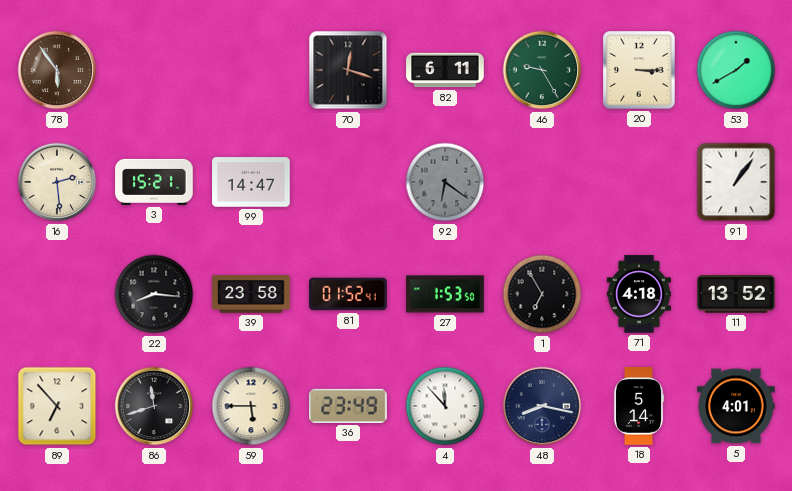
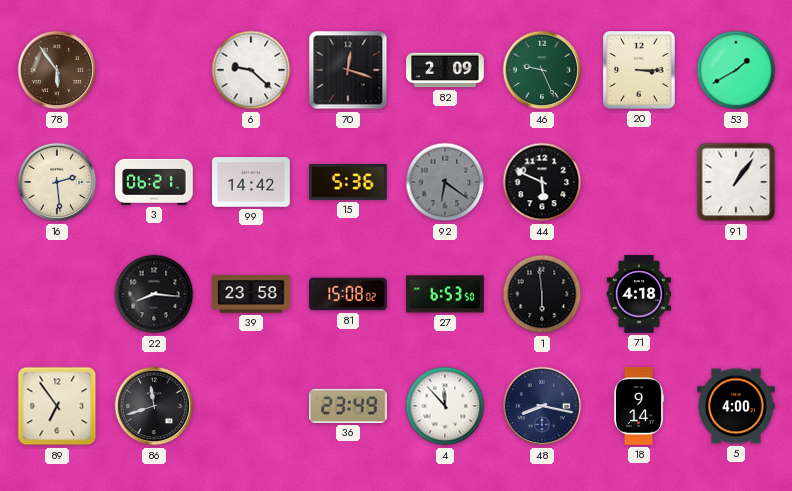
6: none -> 9:22 (251, 70)
82: 6:11 -> 2:09 (445, 70)
46: 9:25 -> 9:26 (542, 70)
3: 15:21 -> 06:21 (154, 182)
99: 14:47 -> 14:42 (251, 182)
15: none -> 5:36 (348, 183)
44: none -> 5:49 (542, 182)
81: 01:52 -> 15:08 (348, 294)
27: 1:53 -> 6:53 (445, 294)
1: 6:55 -> 5:59 (542, 294)
11: 13:52 -> none (736, 294)
89: 6:53 -> 6:54 (57, 406)
59: 5:45 -> none (251, 406)
18: 5:14 -> 9:14 (639, 406)
5: 4:01 -> 4:00 (736, 406)
